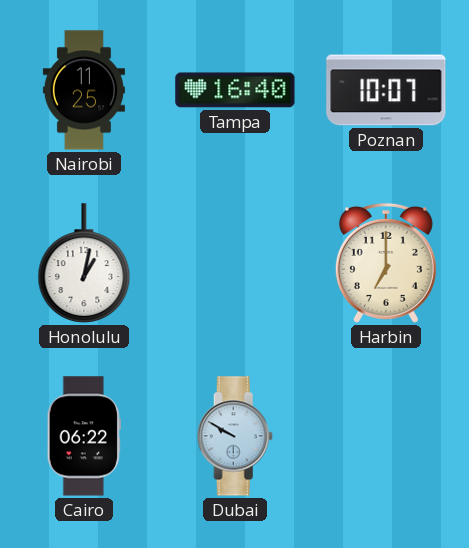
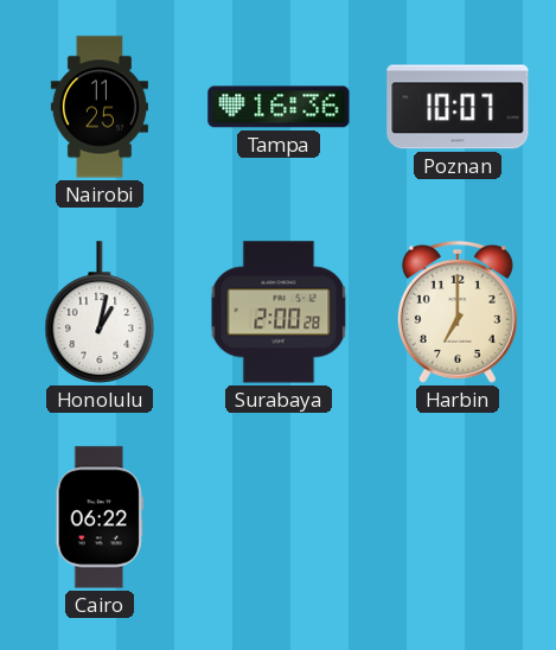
Tampa: 16:40 -> 16:36 (279, 107)
Surabaya: none -> 2:00 (279, 312)
Dubai: 9:50 -> none (235, 436)
